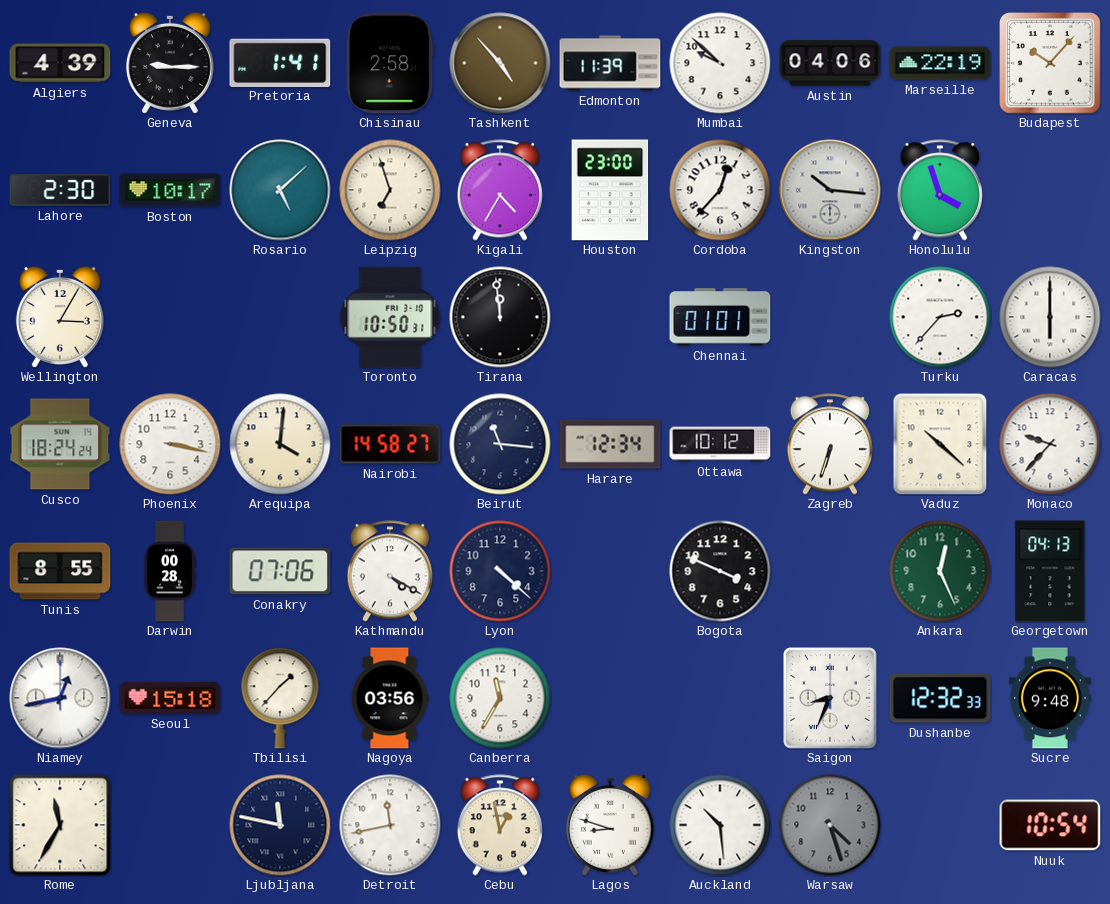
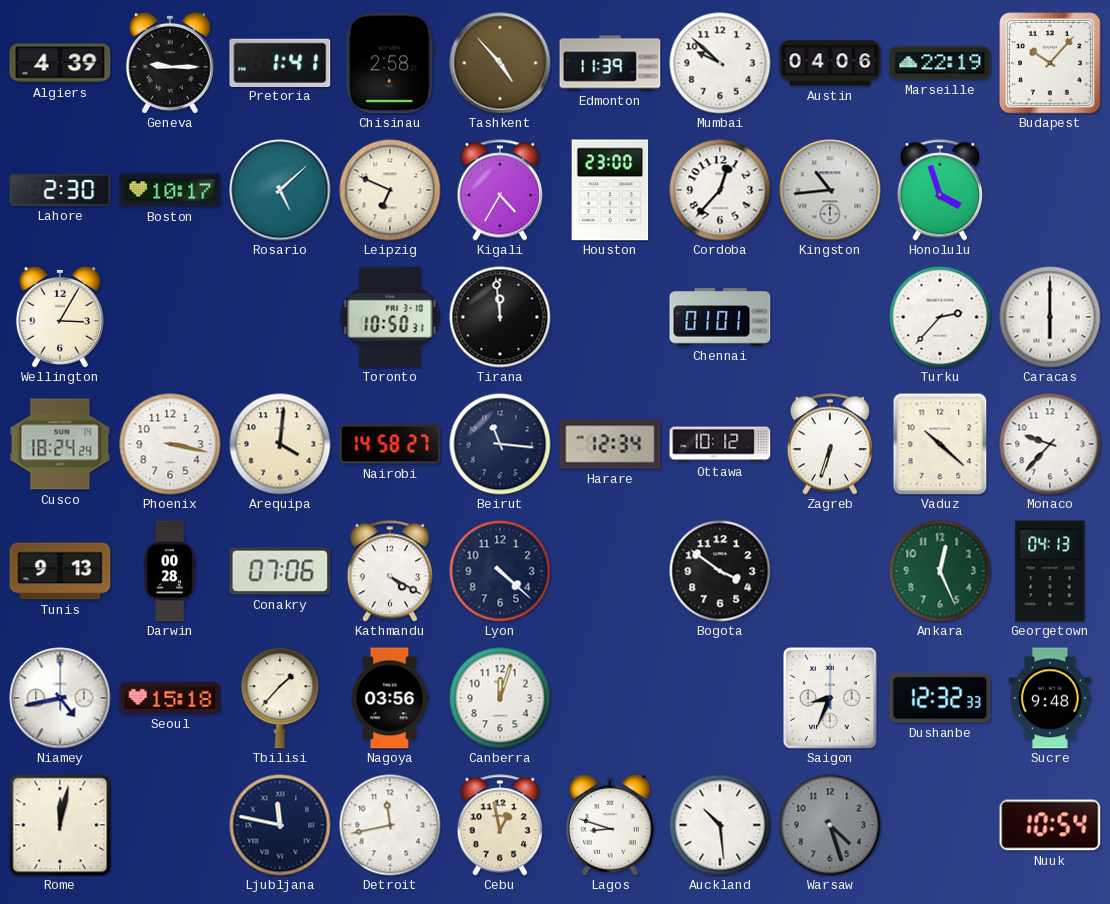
Leipzig: 6:57 -> 6:49 (390, 190)
Kingston: 10:16 -> 10:44 (830, 190)
Tunis: 8:55 -> 9:13 (60, 571)
Bogota: 3:49 -> 3:51 (720, 571)
Niamey: 12:43 -> 4:43 (60, 698)
Canberra: 11:35 -> 12:03 (500, 698)
Rome: 11:35 -> 12:02 (60, 825)
